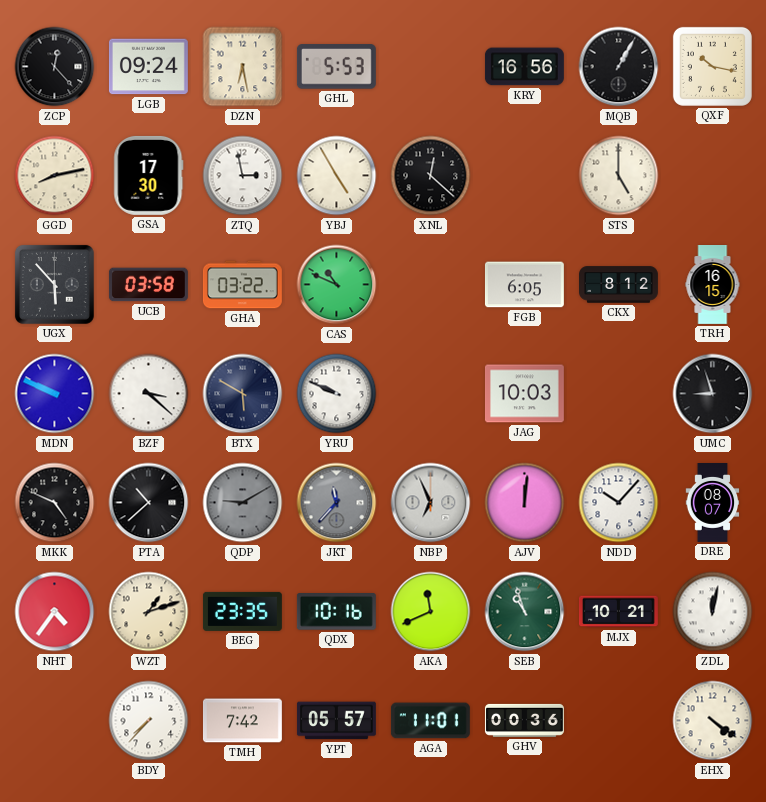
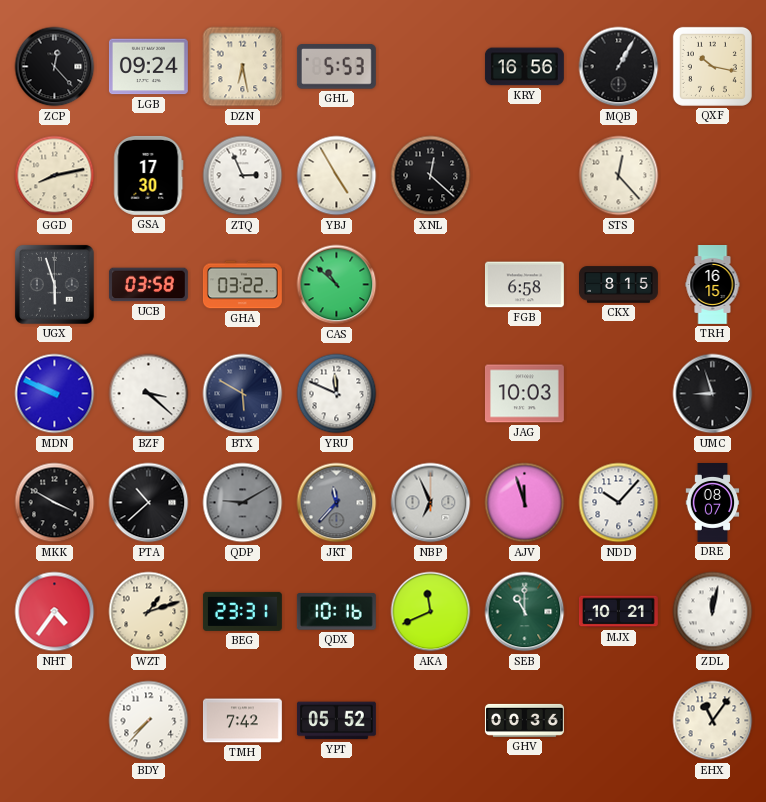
ZTQ: 2:58 -> 2:56 (243, 176)
STS: 5:00 -> 12:23 (619, 176)
UGX: 5:53 -> 5:57 (54, 284)
CAS: 10:49 -> 10:52 (337, 285)
FGB: 6:05 -> 6:58 (524, 285)
CKX: 8:12 -> 8:15 (619, 285)
YRU: 9:49 -> 11:49 (337, 394)
MKK: 4:49 -> 3:50 (55, 503)
AJV: 12:01 -> 11:57 (525, 503)
BEG: 23:35 -> 23:31 (242, 611)
SEB: 10:57 -> 11:00 (525, 612)
YPT: 05:57 -> 05:52 (336, 721)
AGA: 11:01 -> none (430, 721)
EHX: 4:21 -> 11:06 (713, 721)
